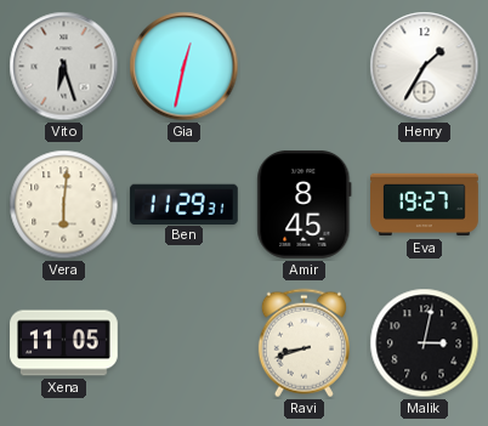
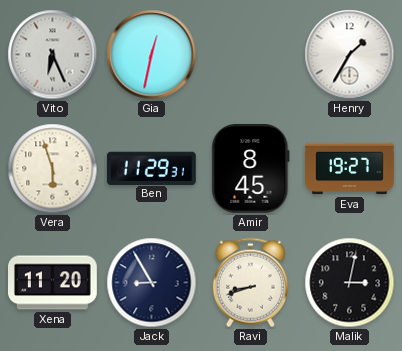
Vito: 6:27 -> 6:26 (53, 55)
Vera: 6:01 -> 5:57 (53, 169)
Xena: 11:05 -> 11:20 (53, 283)
Jack: none -> 8:55 (152, 283)
